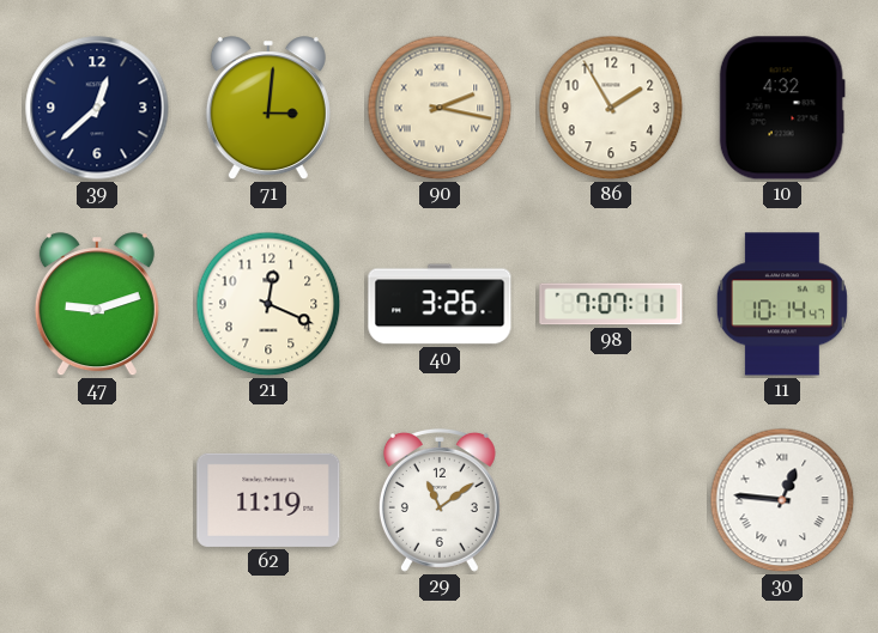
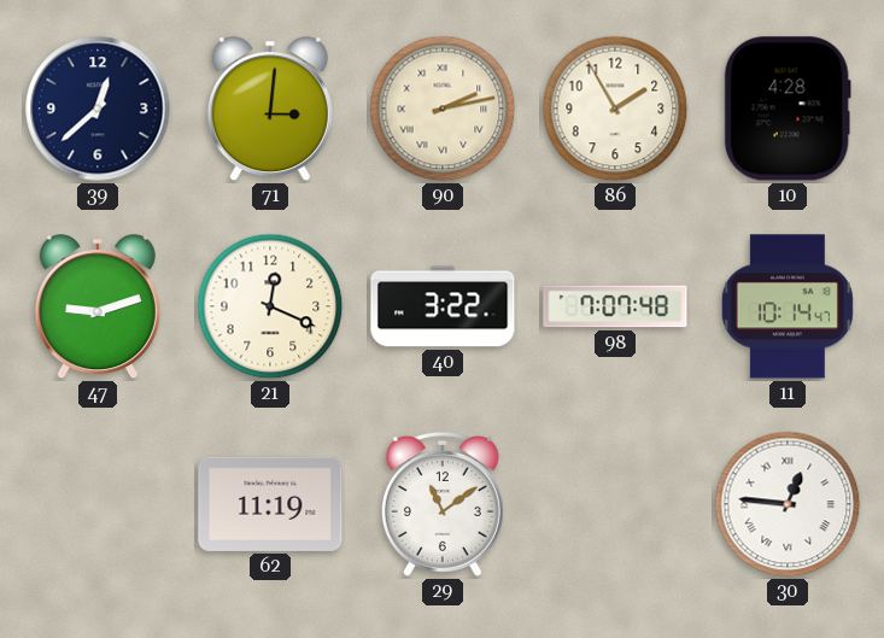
90: 2:17 -> 2:13 (443, 109)
10: 4:32 -> 4:28 (788, 109)
40: 3:26 -> 3:22 (443, 306)
98: 7:07:11 -> 7:07:48 (615, 306)
